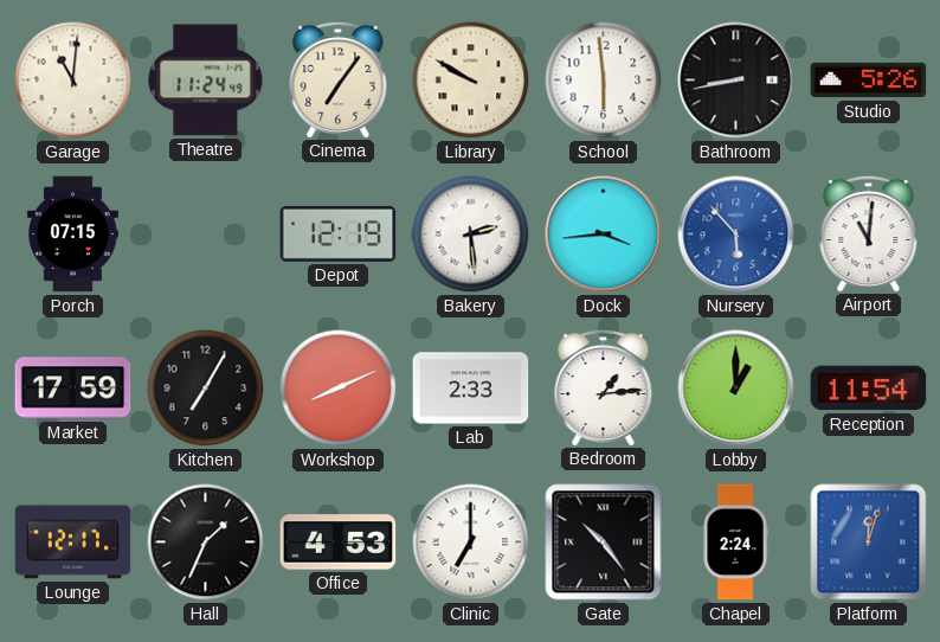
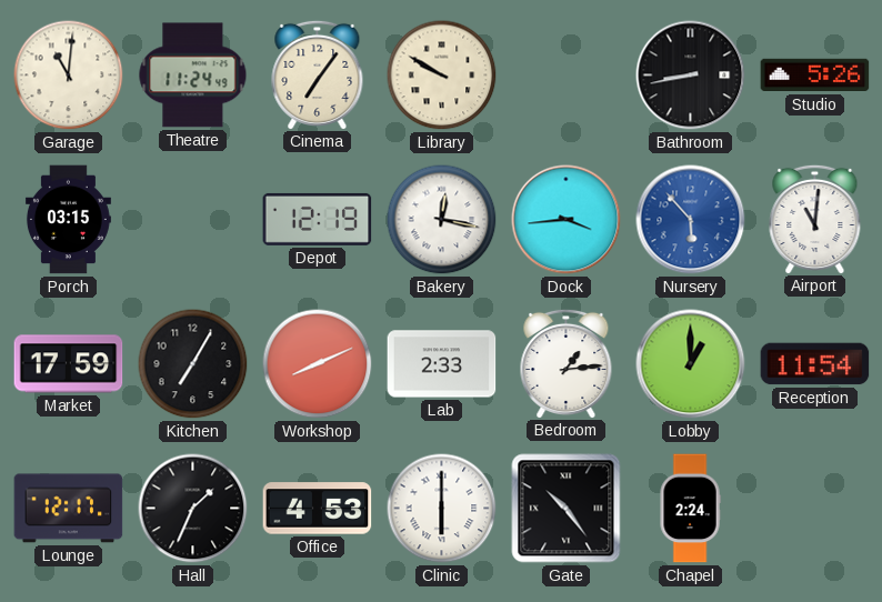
School: 5:59 -> none (604, 81)
Porch: 07:15 -> 03:15 (68, 220)
Bakery: 2:29 -> 12:17 (442, 220)
Clinic: 7:00 -> 6:00 (442, 509)
Platform: 12:03 -> none (869, 543)
